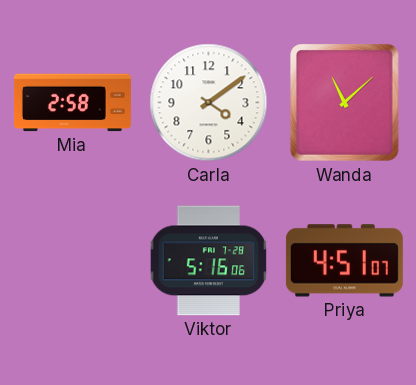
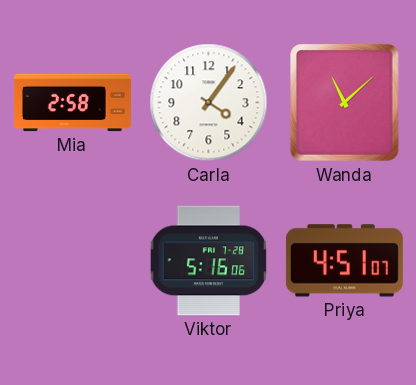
Carla: 4:09 -> 4:06 (209, 103)
